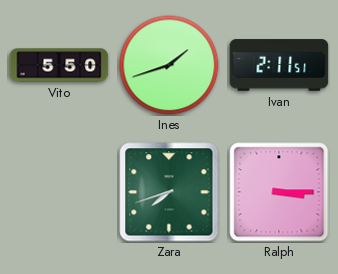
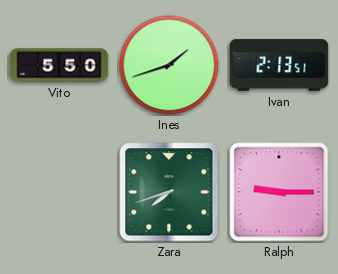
Ivan: 2:11 -> 2:13 (279, 65)
Ralph: 3:15 -> 9:15 (279, 192)
